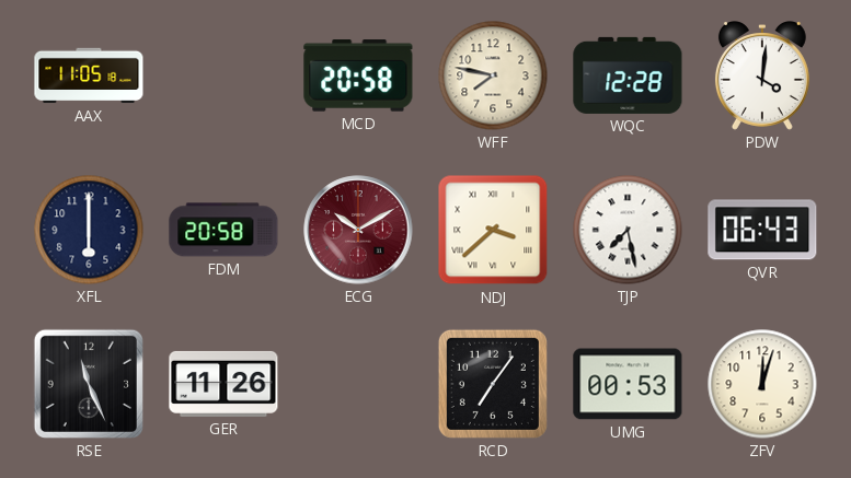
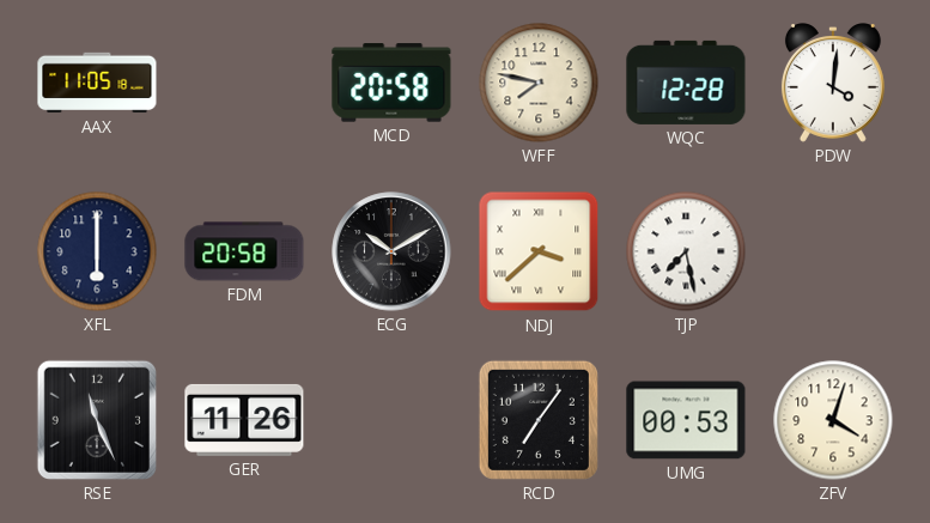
ECG dial: burgundy -> black (391, 251)
QVR: 06:43 -> none (762, 230)
ZFV: 12:03 -> 4:03 (833, 420)
